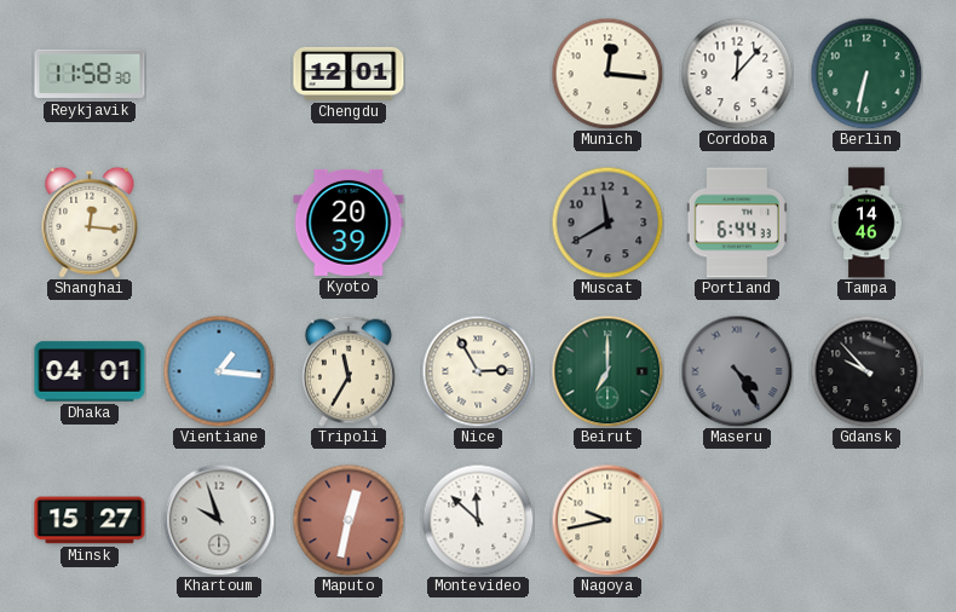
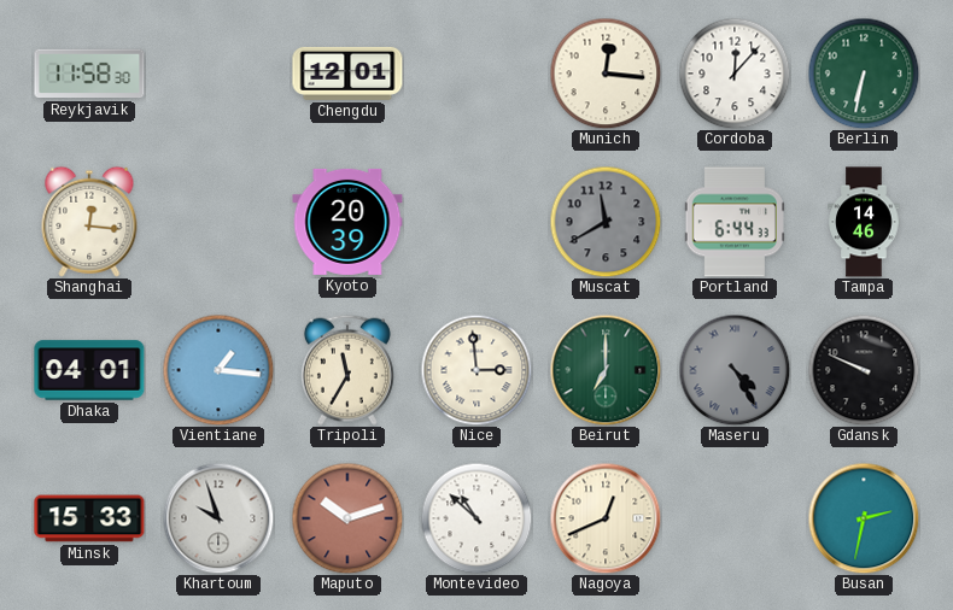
Nice: 2:55 -> 2:59 (476, 370)
Gdansk: 9:53 -> 9:49 (864, 370)
Minsk: 15:27 -> 15:33 (89, 518)
Maputo: 12:32 -> 10:12 (347, 518)
Montevideo: 11:52 -> 10:52 (476, 518)
Nagoya: 9:43 -> 12:41 (606, 518)
Busan: none -> 2:32 (864, 518)
